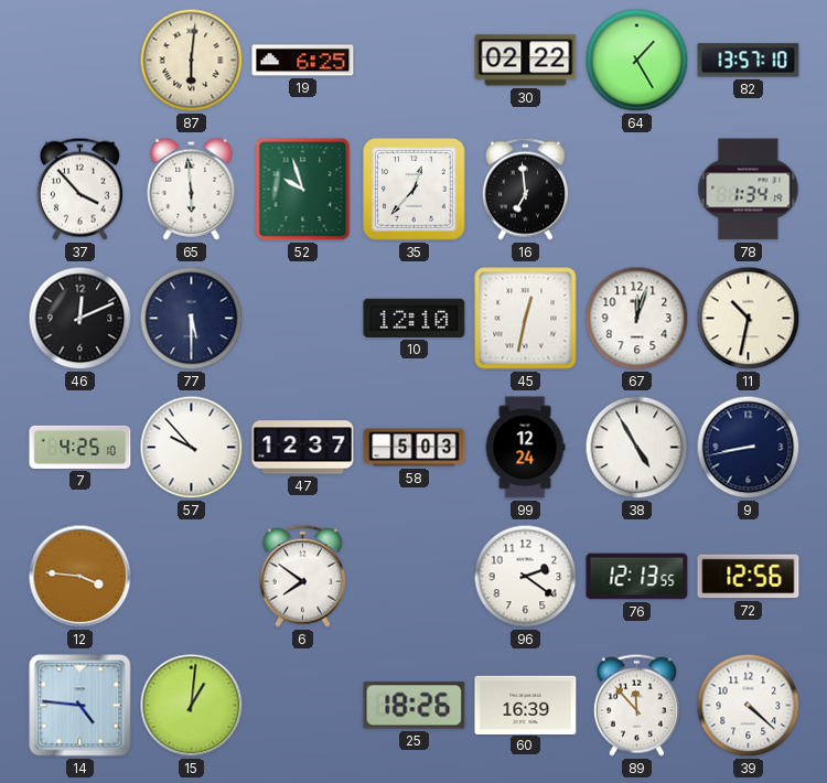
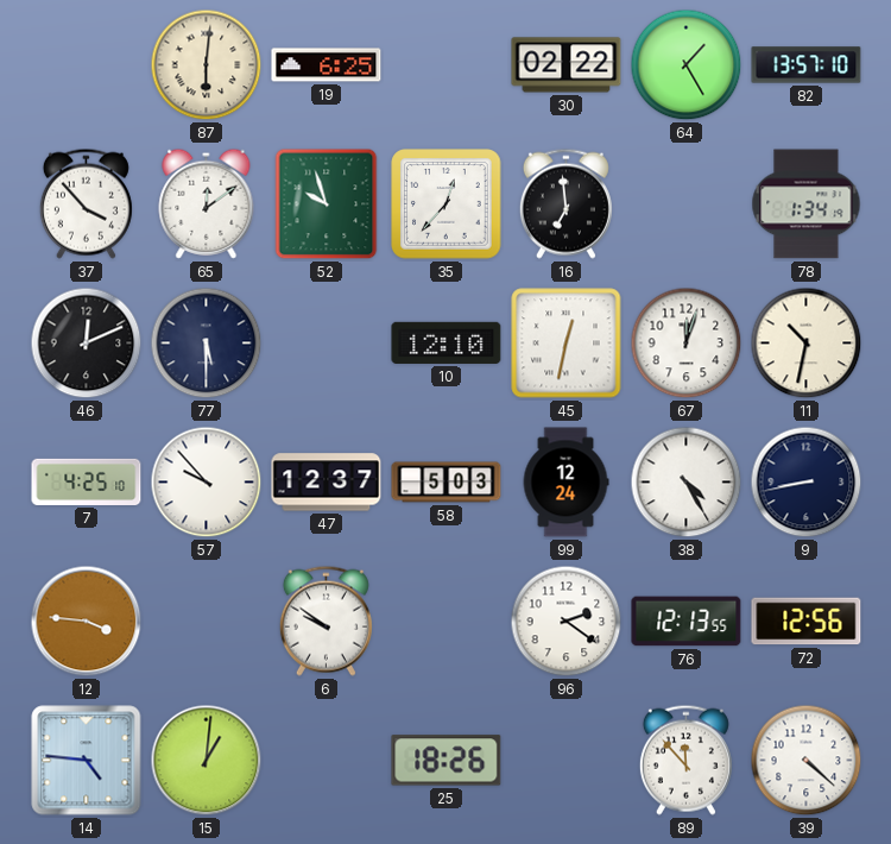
65: 5:59 -> 12:09 (207, 203)
38: 4:55 -> 4:25 (687, 483)
6: 7:51 -> 9:51 (326, 621)
60: 16:39 -> none (526, 705)
